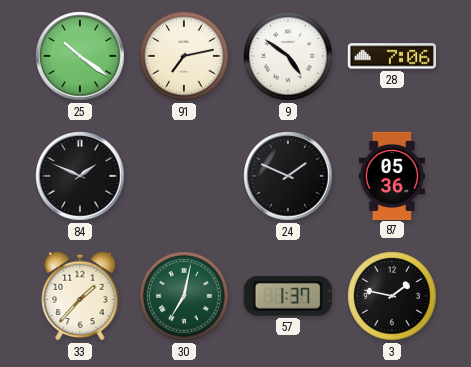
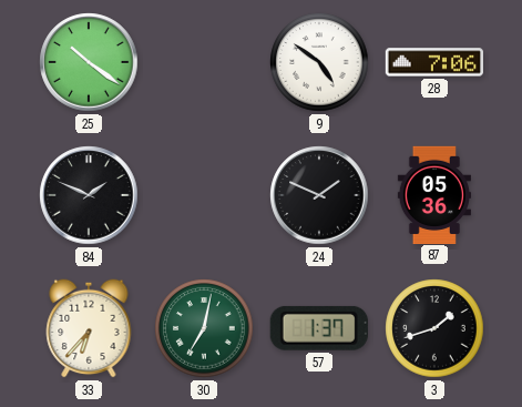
91: 7:13 -> none (184, 56)
33: 1:37 -> 6:37 (89, 328)
3: 1:47 -> 1:42 (434, 328)
